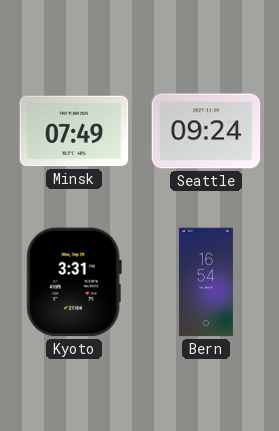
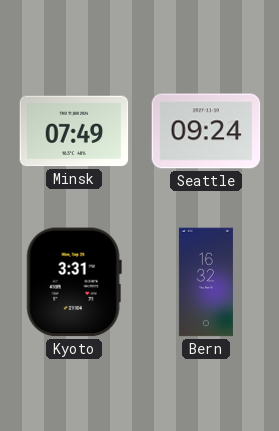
Bern: 16:54 -> 16:32 (206, 282)
